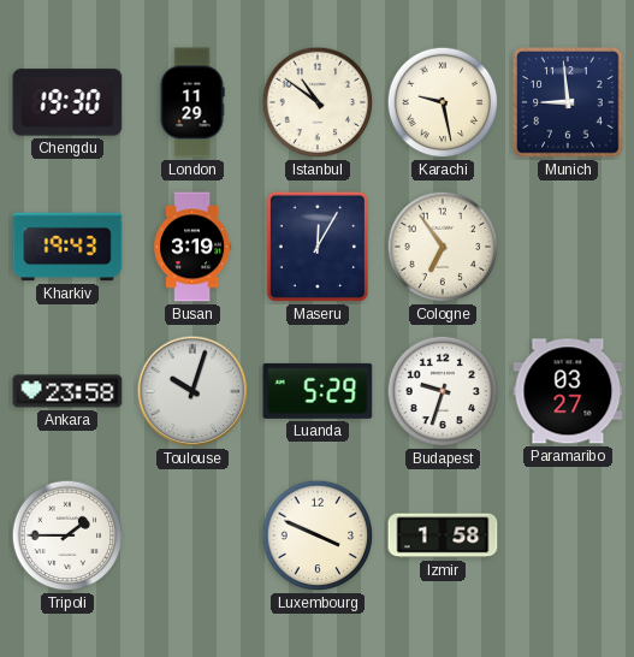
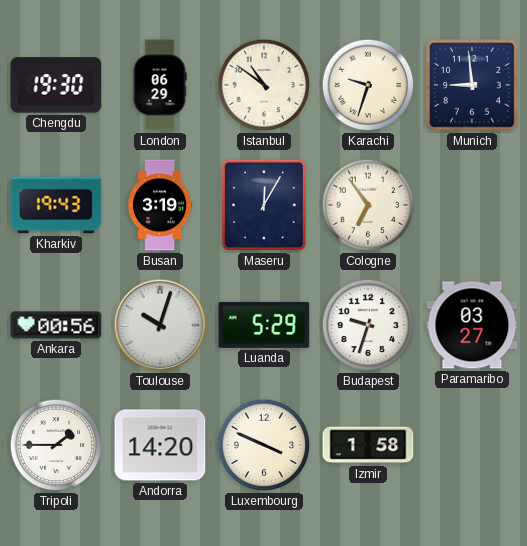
London: 11:29 -> 06:29 (160, 85)
Karachi: 9:28 -> 9:33 (368, 85)
Ankara: 23:58 -> 00:56 (56, 325)
Andorra: none -> 14:20 (160, 445)
